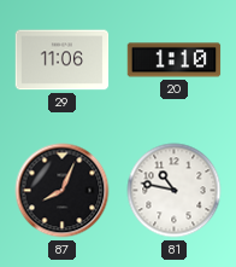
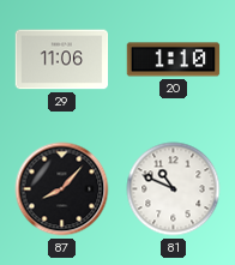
87: 8:04 -> 8:07 (62, 189)
81: 10:47 -> 10:49 (174, 189)
